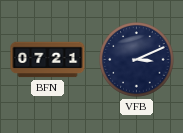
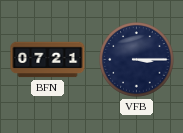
VFB: 3:11 -> 3:15 (137, 60)
